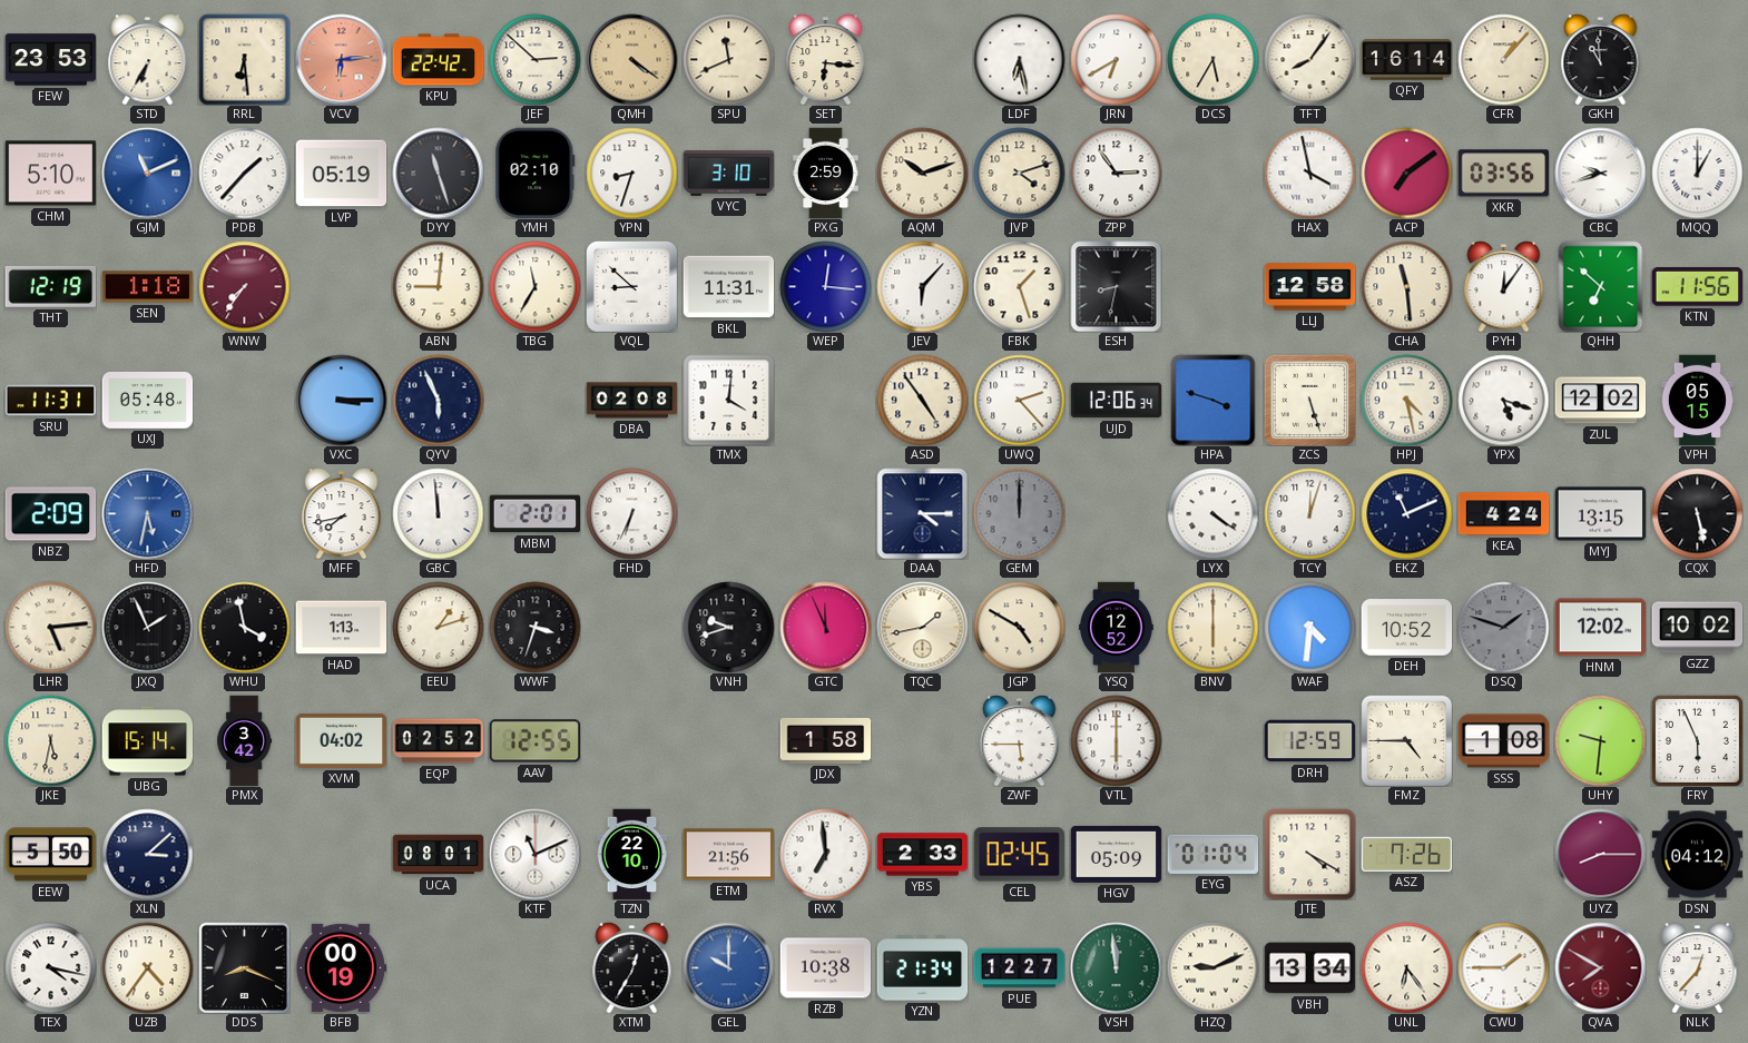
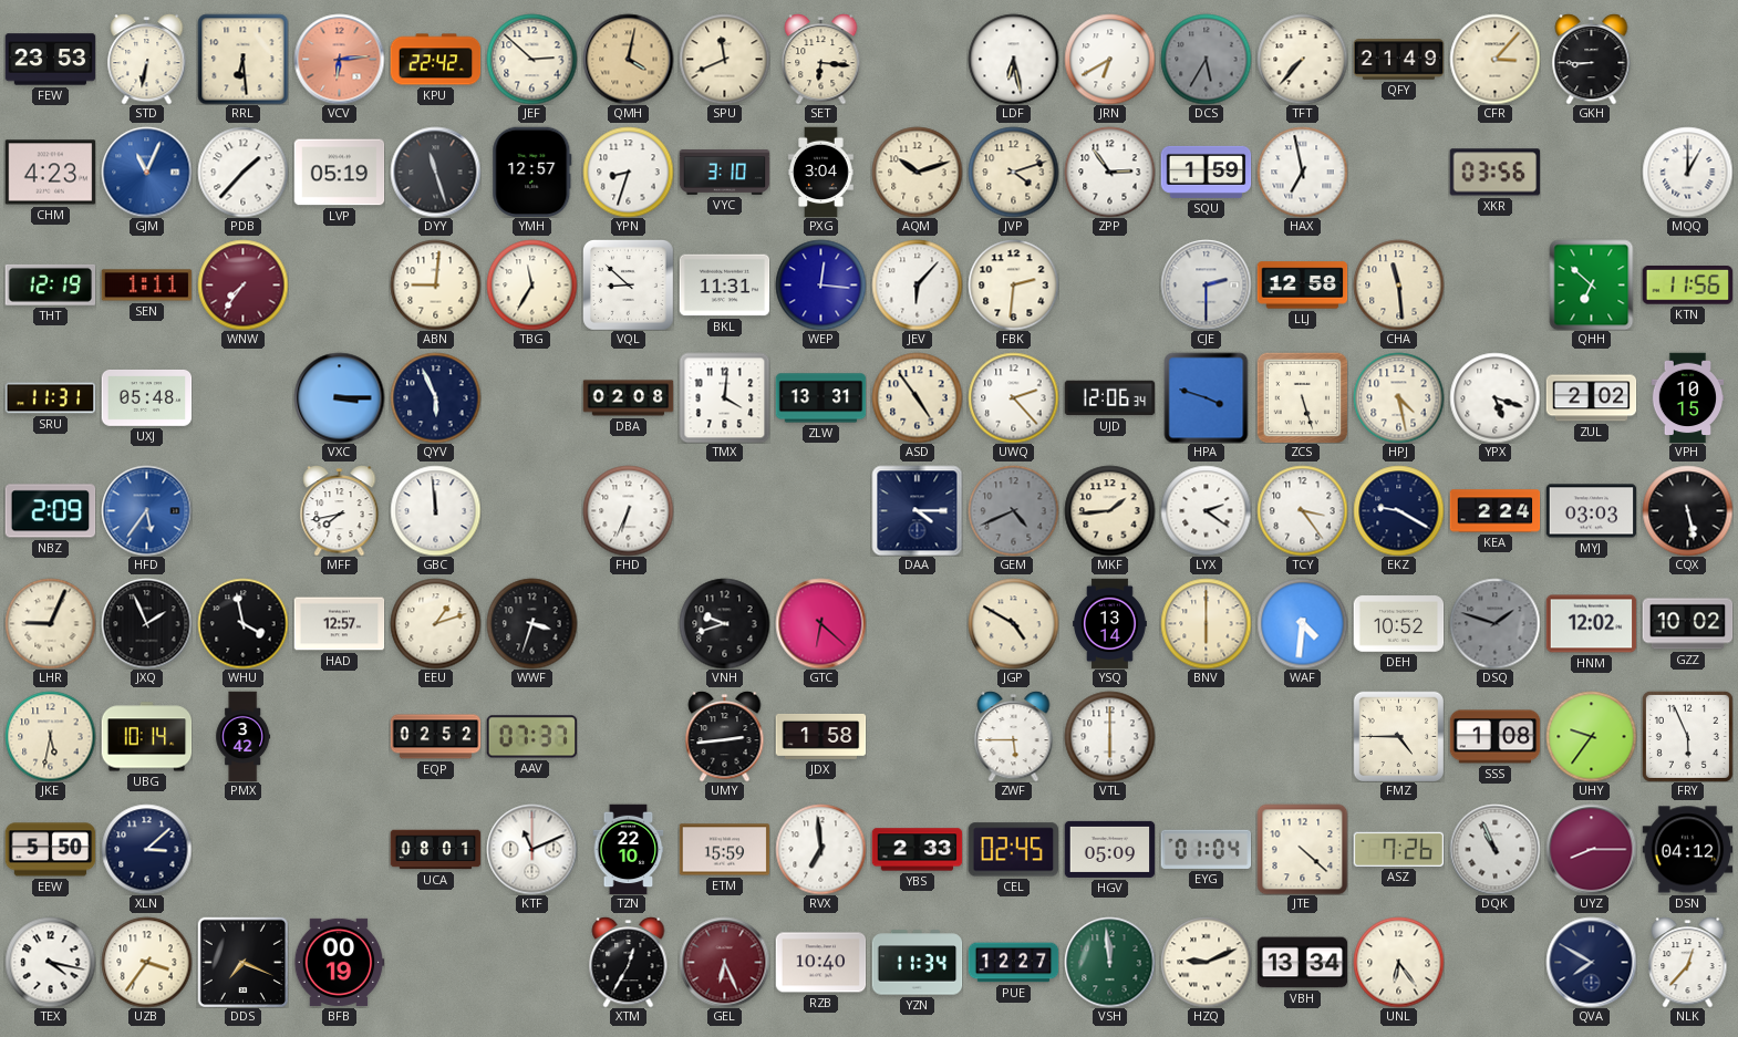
STD: 6:35 -> 6:32 (147, 60)
QMH: 4:21 -> 4:02 (628, 59)
DCS dial: cream -> grey (1206, 59)
TFT: 8:06 -> 7:37 (1302, 59)
QFY: 16:14 -> 21:49 (1398, 60)
CFR: 1:07 -> 3:07 (1494, 59)
GKH: 10:59 -> 8:45 (1592, 60)
CHM: 5:10 -> 4:23 (50, 173)
GJM: 11:11 -> 11:04 (146, 172)
YMH: 02:10 -> 12:57 (532, 172)
PXG: 2:59 -> 3:04 (821, 172)
SQU: none -> 1:59 (1206, 172)
HAX: 3:58 -> 6:58 (1302, 172)
ACP: 7:09 -> none (1406, 173)
CBC: 9:42 -> none (1600, 173)
SEN: 1:18 -> 1:11 (146, 286)
FBK: 1:27 -> 2:31 (1013, 284)
ESH: 8:32 -> none (1116, 286)
CJE: none -> 2:30 (1206, 284)
PYH: 12:06 -> none (1504, 287)
ZLW: none -> 13:31 (820, 398)
ZUL: 12:02 -> 2:02 (1591, 398)
VPH: 05:15 -> 10:15 (1688, 397)
HFD: 5:32 -> 5:36 (146, 510)
MBM: 2:01 -> none (534, 514)
GEM: 12:00 -> 4:41 (1013, 510)
MKF: none -> 1:44 (1109, 510)
LYX: 4:21 -> 2:21 (1206, 510)
TCY: 12:03 -> 3:24 (1302, 510)
EKZ: 11:11 -> 9:20 (1398, 510)
KEA: 4:24 -> 2:24 (1494, 511)
MYJ: 13:15 -> 03:03 (1591, 511)
LHR: 5:14 -> 9:04 (50, 623)
HAD: 1:13 -> 12:57 (339, 624)
GTC: 11:56 -> 6:22 (820, 623)
TQC: 1:43 -> none (922, 627)
YSQ: 12:52 -> 13:14 (1110, 623)
UBG: 15:14 -> 10:14 (146, 737)
XVM: 04:02 -> none (341, 740)
AAV: 12:55 -> 07:37 (531, 737)
UMY: none -> 2:44 (725, 737)
DRH: 12:59 -> none (1309, 741)
UHY: 9:31 -> 9:36 (1591, 736)
ETM: 21:56 -> 15:59 (724, 850)
JTE: 4:20 -> 4:22 (1302, 849)
DQK: none -> 10:56 (1494, 849)
UZB: 4:36 -> 3:36 (146, 962)
DDS: 8:19 -> 7:19 (242, 962)
GEL: 10:00 -> 6:26 (724, 962)
GEL dial: blue -> burgundy (724, 962)
RZB: 10:38 -> 10:40 (820, 963)
YZN: 21:34 -> 11:34 (917, 963)
CWU: 1:45 -> none (1503, 967)
QVA dial: burgundy -> navy (1591, 962)
